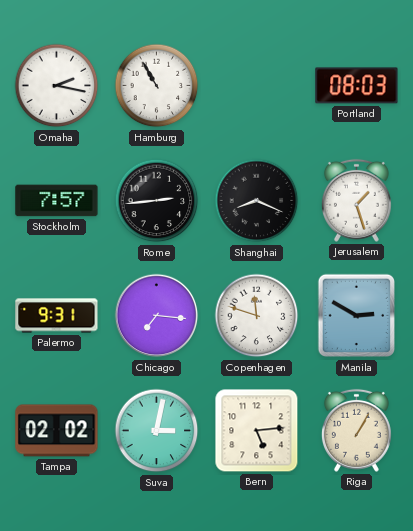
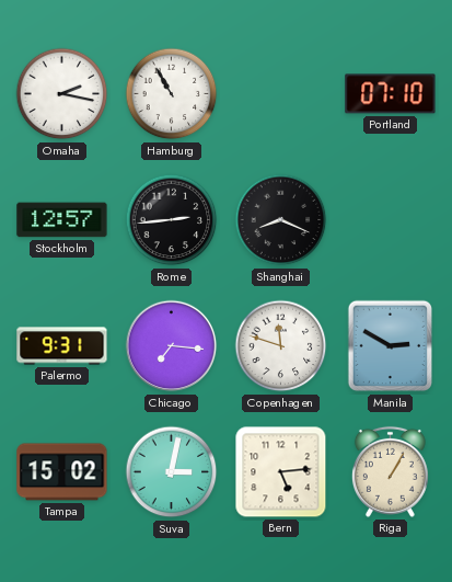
Portland: 08:03 -> 07:10 (391, 94)
Stockholm: 7:57 -> 12:57 (62, 220)
Jerusalem: 1:27 -> none (356, 200)
Tampa: 02:02 -> 15:02 (62, 472)
